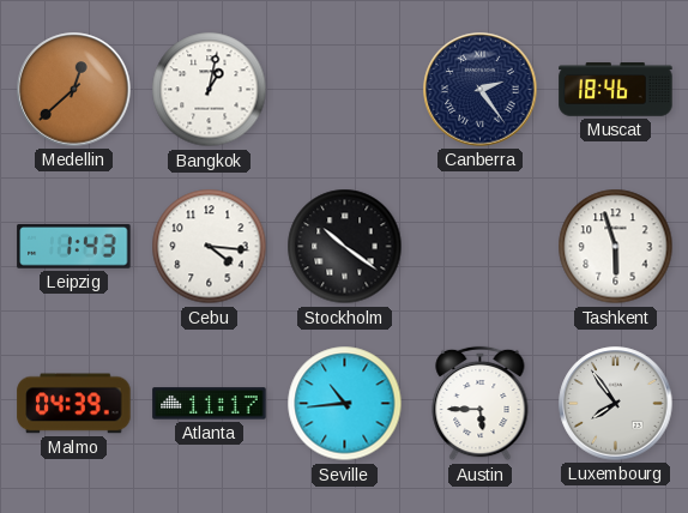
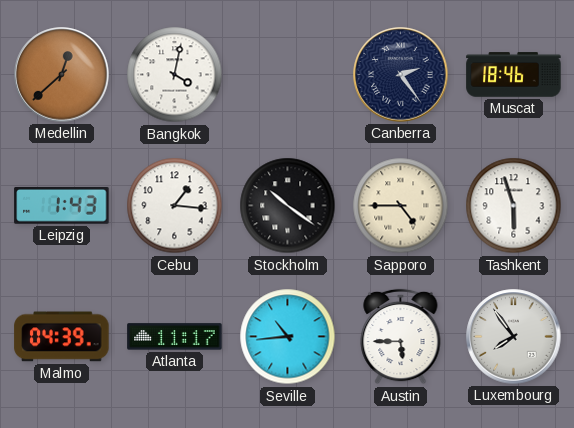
Bangkok: 1:02 -> 4:02 (175, 75)
Cebu: 4:16 -> 1:16 (175, 206)
Sapporo: none -> 4:45 (401, 206)
